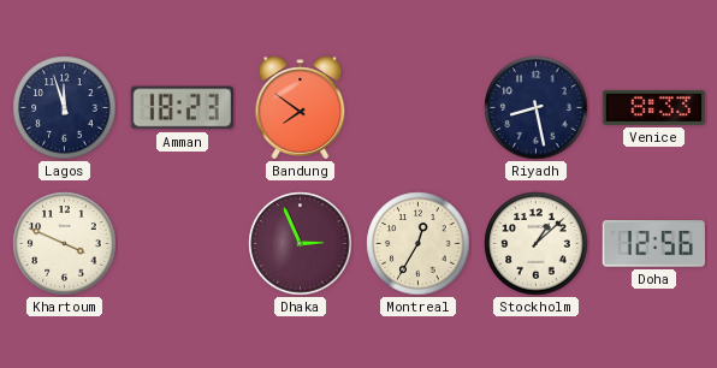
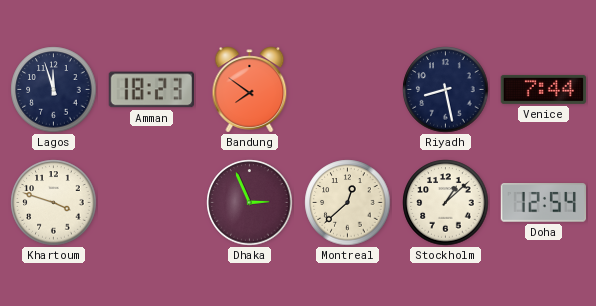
Venice: 8:33 -> 7:44 (544, 89)
Khartoum: 3:49 -> 3:48 (54, 203)
Montreal: 12:35 -> 12:38 (348, 203)
Doha: 12:56 -> 12:54 (543, 203)
